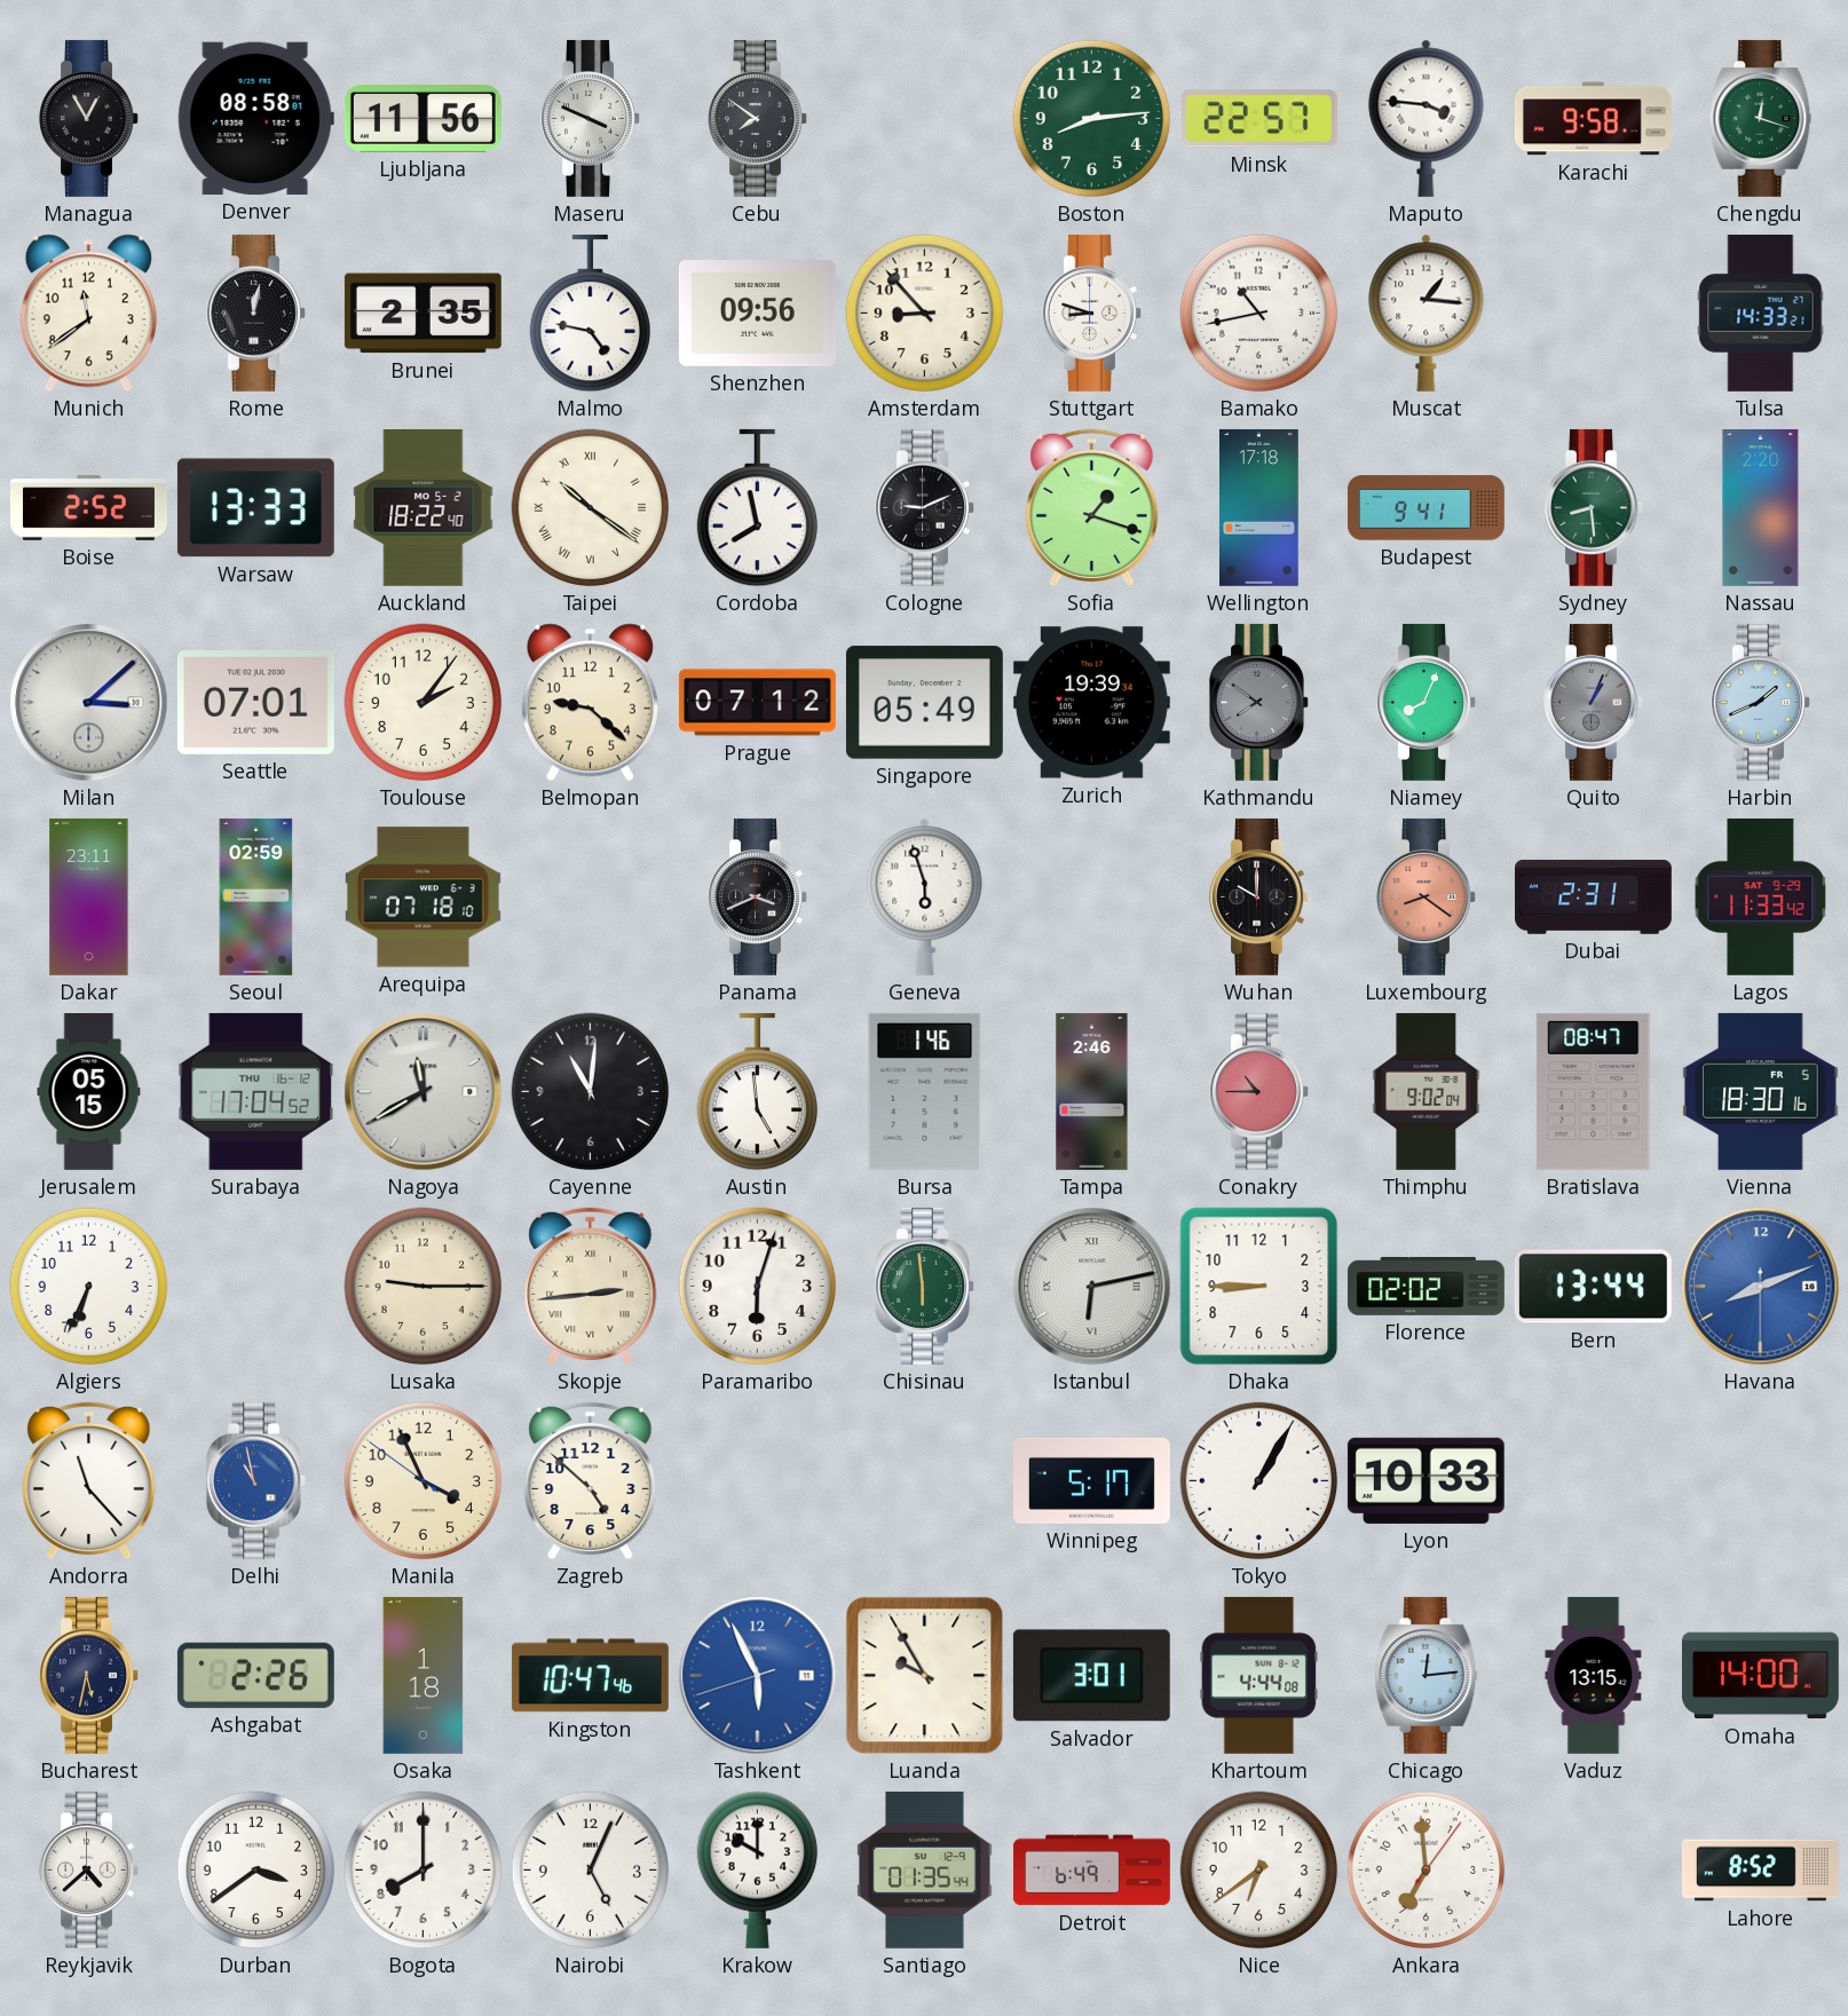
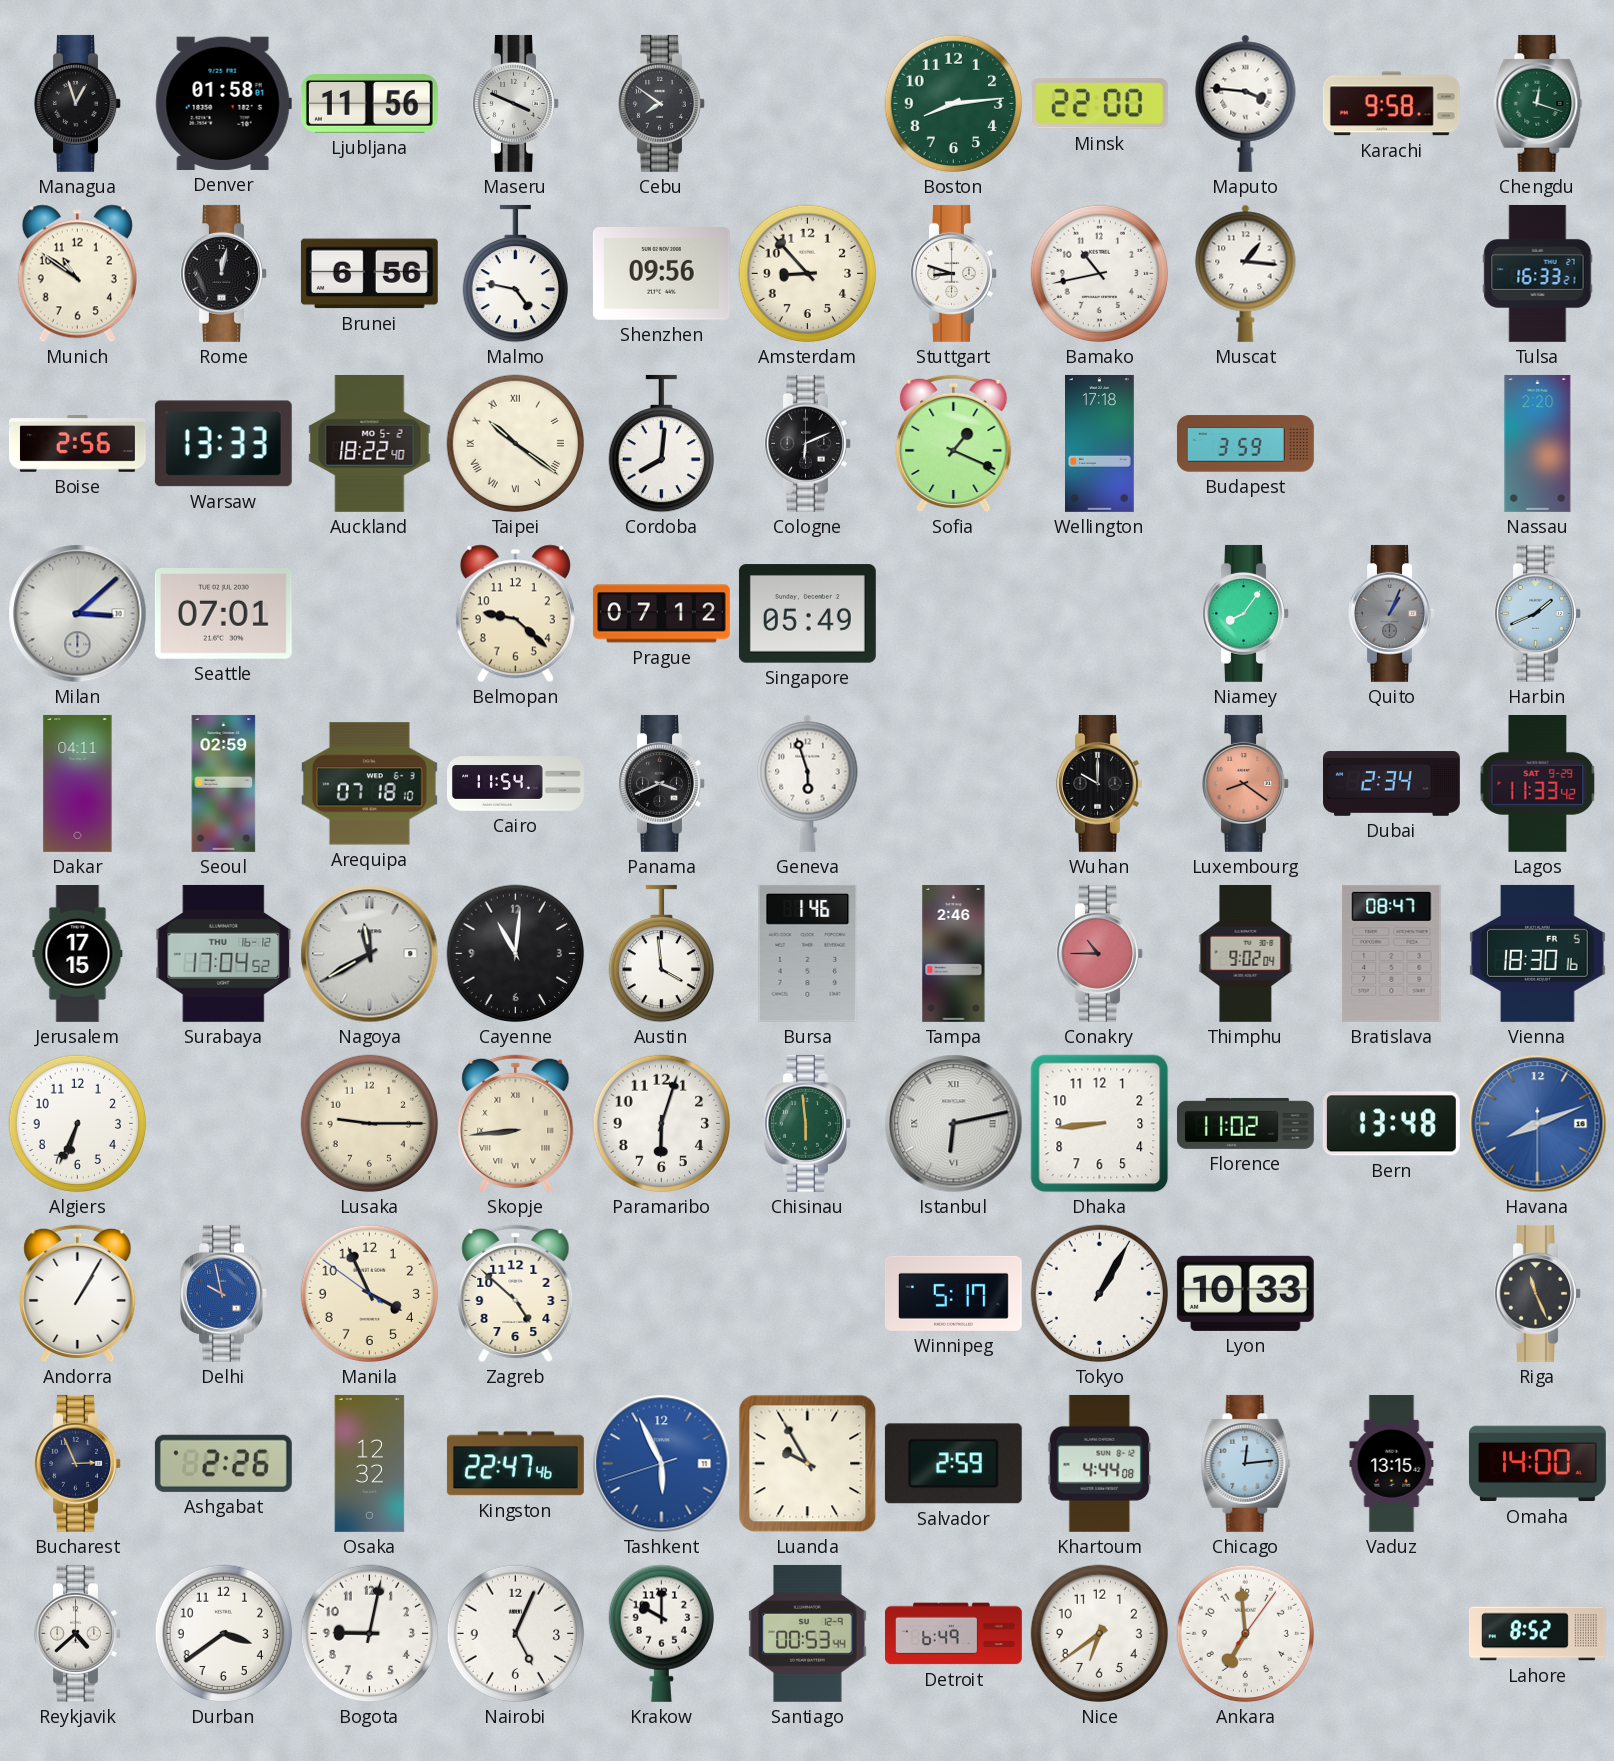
Managua: 12:55 -> 12:57 (78, 103)
Denver: 08:58 -> 01:58 (223, 103)
Minsk: 22:57 -> 22:00 (1099, 104)
Munich: 11:39 -> 10:51 (77, 274)
Brunei: 2:35 -> 6:56 (369, 274)
Tulsa: 14:33 -> 16:33 (1538, 273)
Boise: 2:52 -> 2:56 (77, 444)
Cordoba: 7:58 -> 8:01 (661, 444)
Cologne: 9:11 -> 6:11 (808, 443)
Sofia: 1:18 -> 1:19 (954, 444)
Budapest: 9:41 -> 3:59 (1245, 444)
Sydney: 8:29 -> none (1594, 507)
Toulouse: 2:06 -> none (424, 703)
Zurich: 19:39 -> none (1091, 703)
Kathmandu: 7:51 -> none (1259, 702)
Niamey: 8:04 -> 8:06 (1246, 613)
Dakar: 23:11 -> 04:11 (78, 783)
Cairo: none -> 11:54 (516, 784)
Dubai: 2:31 -> 2:34 (1392, 784)
Jerusalem: 05:15 -> 17:15 (78, 954)
Austin: 4:59 -> 3:59 (661, 954)
Skopje: 2:44 -> 8:44 (516, 1124)
Dhaka: 8:45 -> 8:44 (1100, 1124)
Florence: 02:02 -> 11:02 (1245, 1123)
Bern: 13:44 -> 13:48 (1391, 1124)
Andorra: 11:23 -> 1:05 (78, 1294)
Delhi: 10:58 -> 9:58 (224, 1293)
Riga: none -> 11:26 (1538, 1293)
Bucharest: 5:32 -> 2:56 (78, 1463)
Osaka: 1:18 -> 12:32 (370, 1463)
Kingston: 10:47 -> 22:47 (515, 1464)
Salvador: 3:01 -> 2:59 (953, 1464)
Bogota: 8:00 -> 9:02 (370, 1634)
Santiago: 01:35 -> 00:53 (808, 1633)
